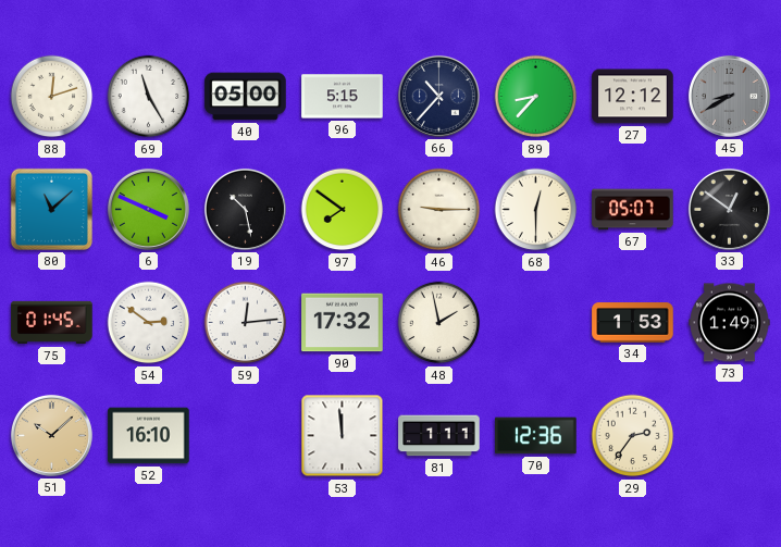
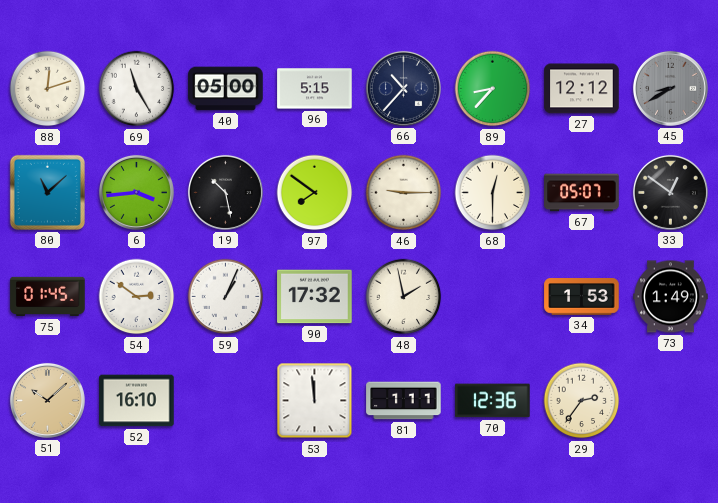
6: 3:49 -> 3:44 (136, 192)
59: 12:14 -> 1:04 (226, 297)
